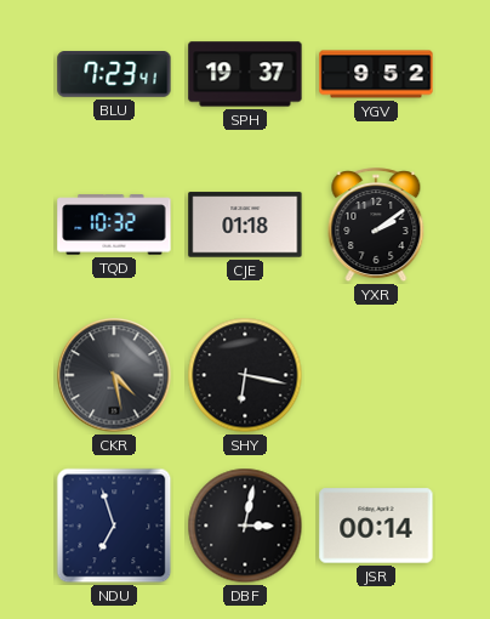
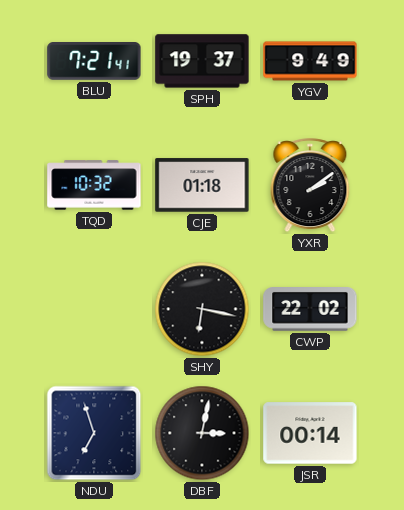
BLU: 7:23 -> 7:21 (94, 62)
YGV: 9:52 -> 9:49 (310, 61)
CKR: 4:28 -> none (114, 375)
CWP: none -> 22:02 (310, 310)
